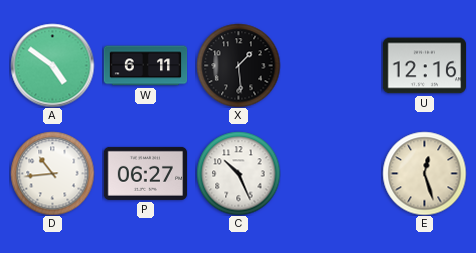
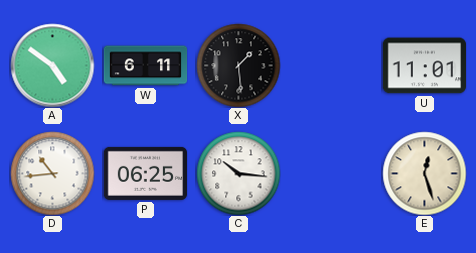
U: 12:16 -> 11:01 (424, 66)
P: 06:27 -> 06:25 (145, 173)
C: 10:26 -> 10:16 (238, 173)
